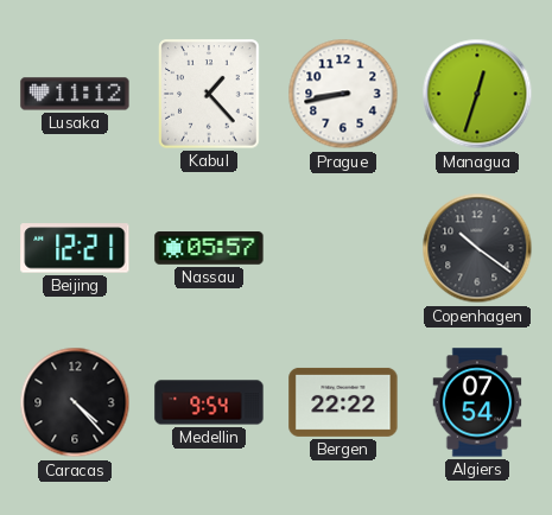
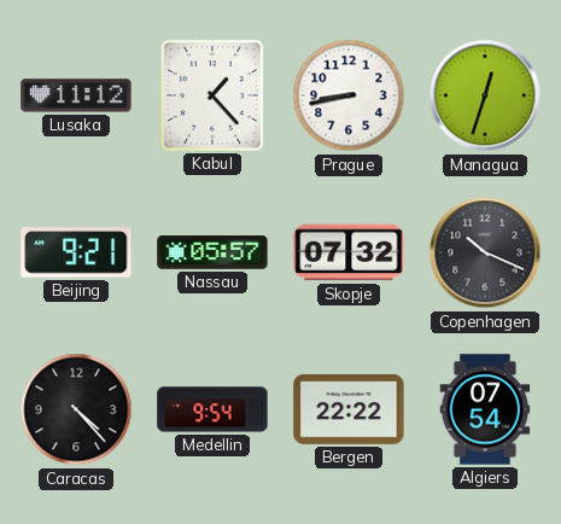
Beijing: 12:21 -> 9:21 (76, 252)
Skopje: none -> 07:32 (349, 252)
Copenhagen: 10:21 -> 10:19 (485, 252)
